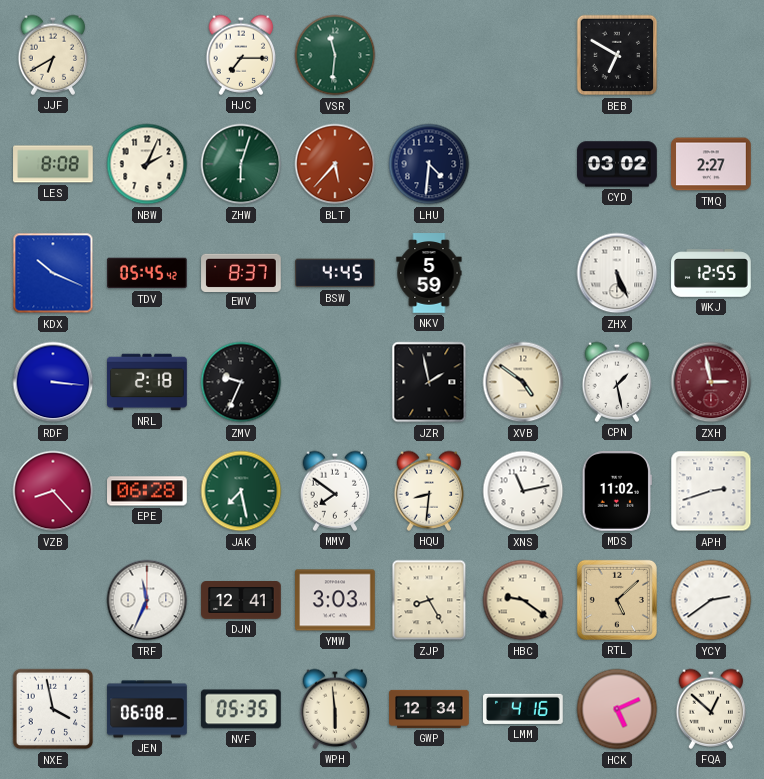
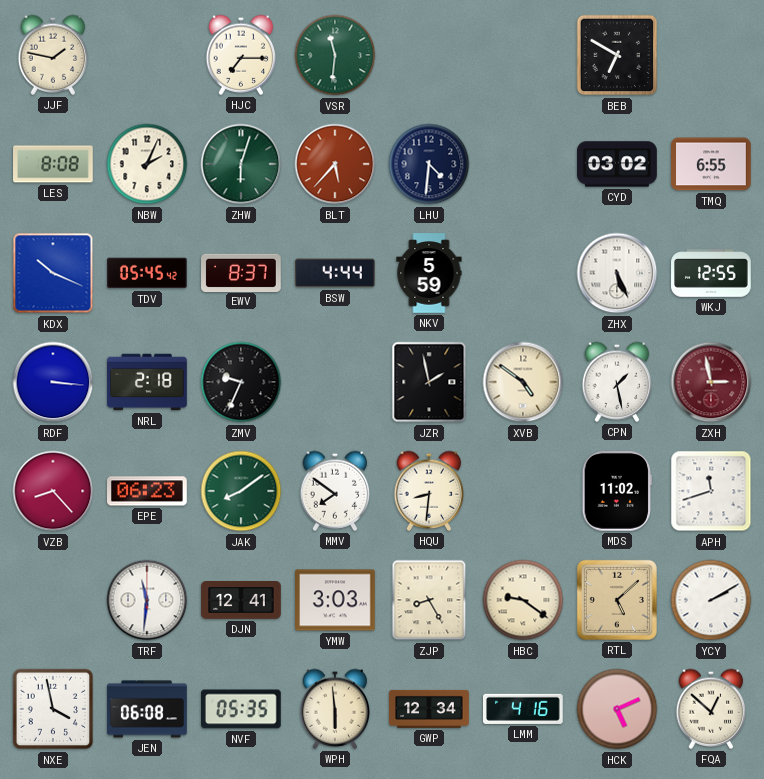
JJF: 6:40 -> 1:47 (53, 55)
TMQ: 2:27 -> 6:55 (712, 164)
BSW: 4:45 -> 4:44 (336, 273)
EPE: 06:28 -> 06:23 (148, 491)
JAK: 7:28 -> 8:09 (241, 491)
XNS: 11:13 -> none (523, 491)
APH: 2:42 -> 11:42 (711, 491)
TRF: 11:34 -> 11:31 (147, 600)
YCY: 2:39 -> 2:10 (711, 600)
